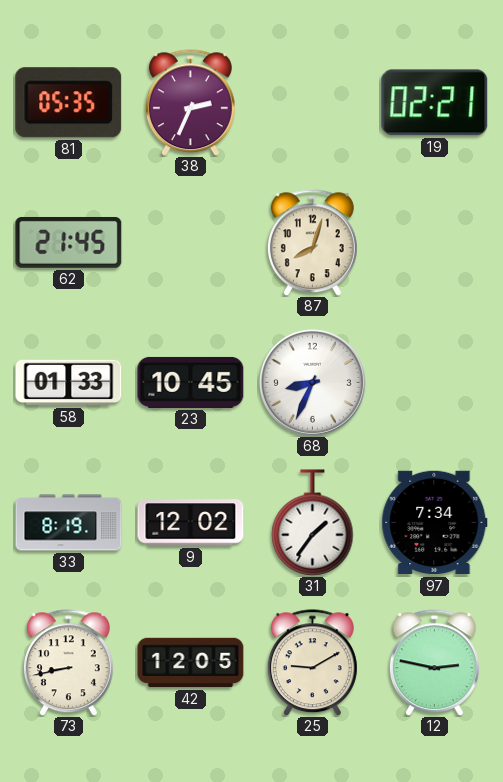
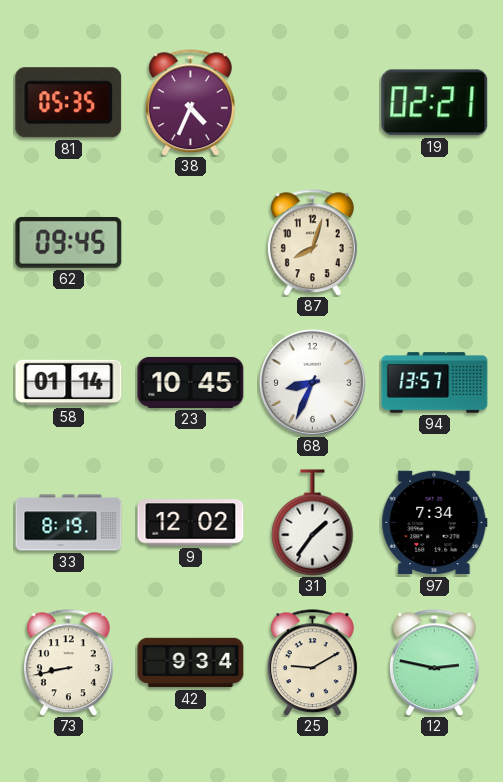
38: 2:34 -> 4:34 (190, 103)
62: 21:45 -> 09:45 (69, 242)
58: 01:33 -> 01:14 (69, 383)
94: none -> 13:57 (435, 383)
42: 12:05 -> 9:34 (191, 663)
